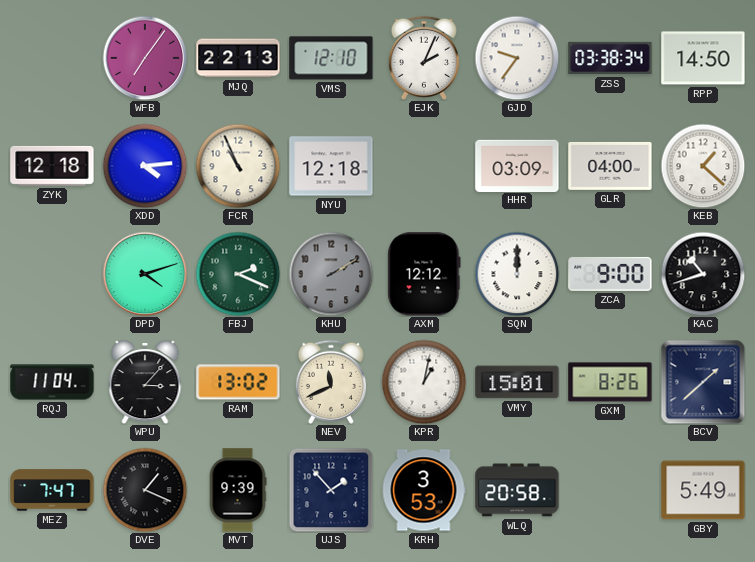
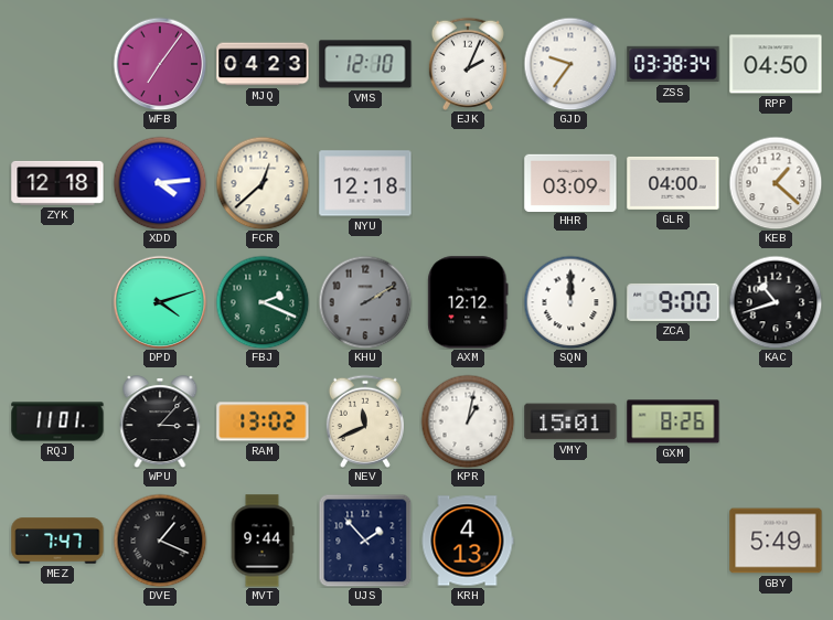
MJQ: 22:13 -> 04:23 (263, 64)
RPP: 14:50 -> 04:50 (776, 64)
FCR: 10:56 -> 12:38 (263, 183)
RQJ: 11:04 -> 11:01 (57, 421)
BCV: 1:38 -> none (703, 382)
MVT: 9:39 -> 9:44 (263, 541)
KRH: 3:53 -> 4:13 (468, 541)
WLQ: 20:58 -> none (517, 490)
